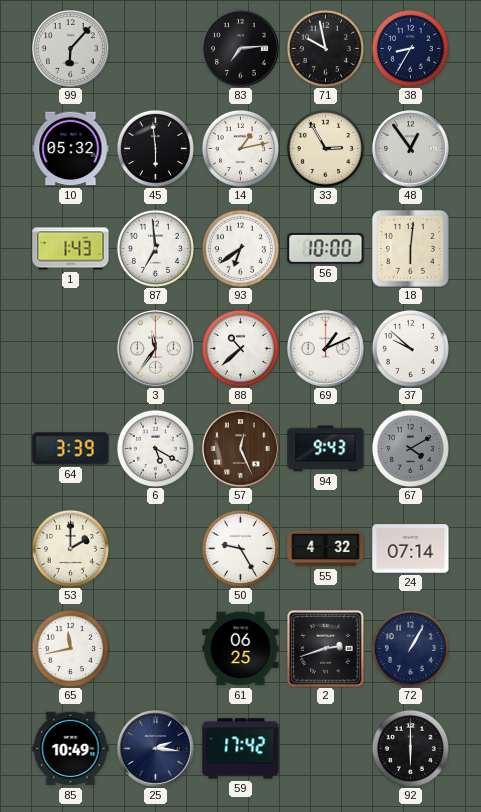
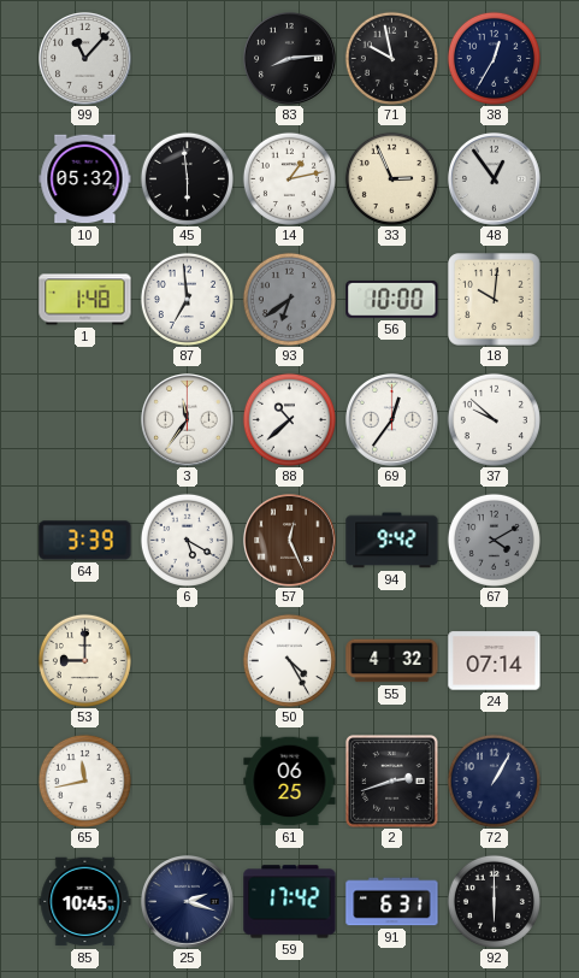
99: 6:07 -> 11:07 (85, 59)
83: 7:14 -> 8:14 (290, 59)
38: 8:35 -> 12:35 (494, 58)
33: 2:55 -> 2:56 (391, 178)
1: 1:43 -> 1:48 (85, 300)
93 dial: white -> grey (289, 299)
18: 6:01 -> 10:01 (495, 300)
69: 1:11 -> 12:36 (392, 420)
94: 9:43 -> 9:42 (392, 541)
53: 2:00 -> 9:00 (84, 660)
50: 9:25 -> 4:25 (289, 660)
85: 10:49 -> 10:45 (85, 902)
25: 2:16 -> 2:18 (188, 902)
91: none -> 6:31 (392, 902)
